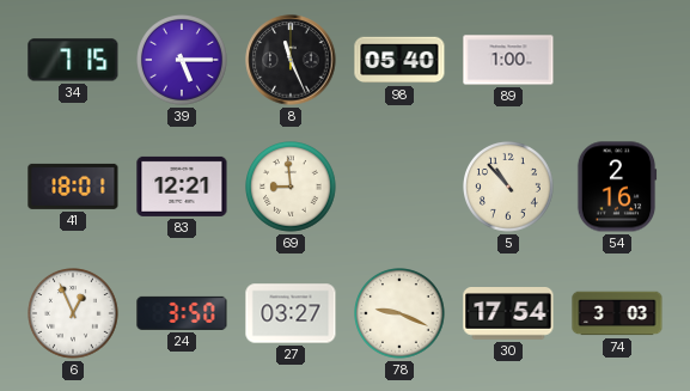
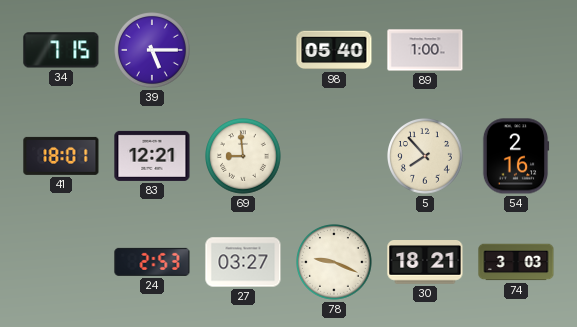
8: 11:26 -> none (291, 60)
5: 10:53 -> 7:53 (426, 157)
6: 12:56 -> none (74, 314)
24: 3:50 -> 2:53 (152, 262)
30: 17:54 -> 18:21 (425, 263)
